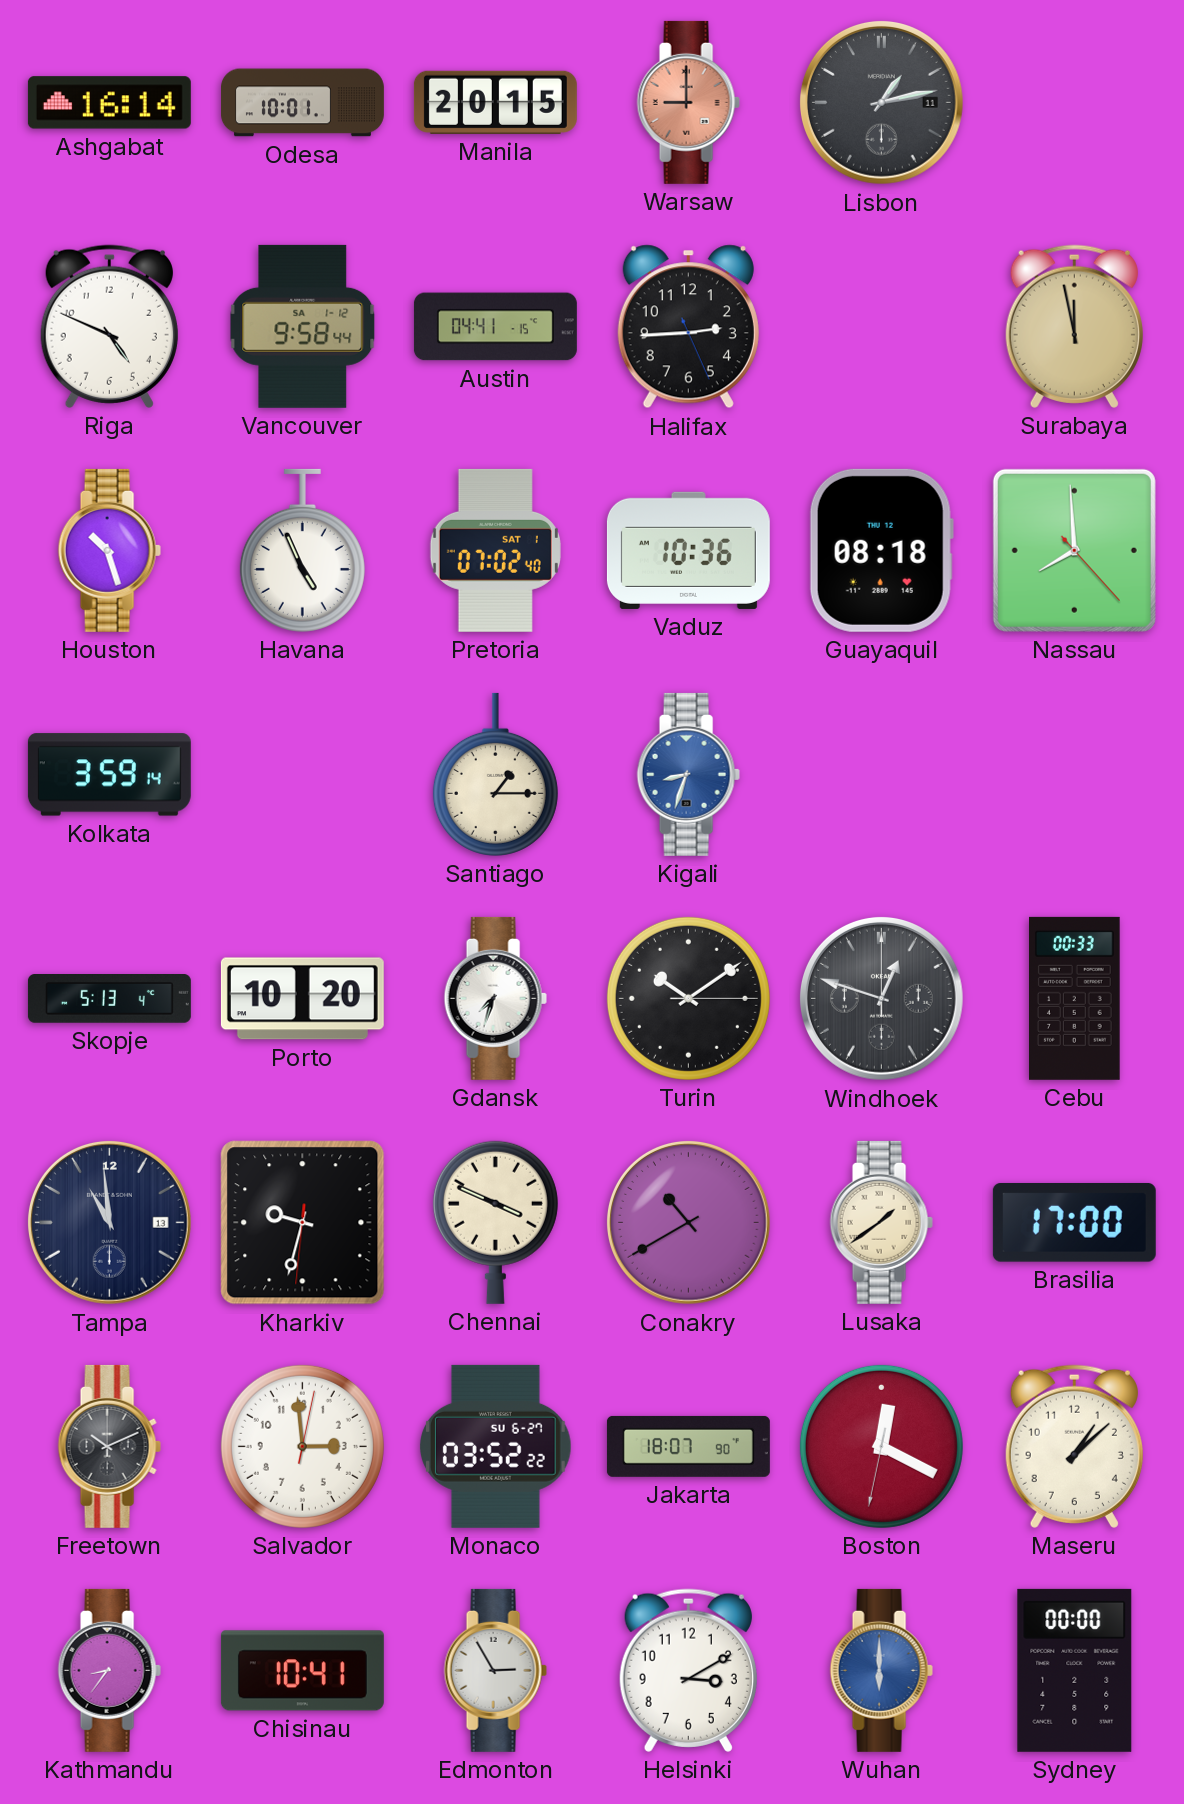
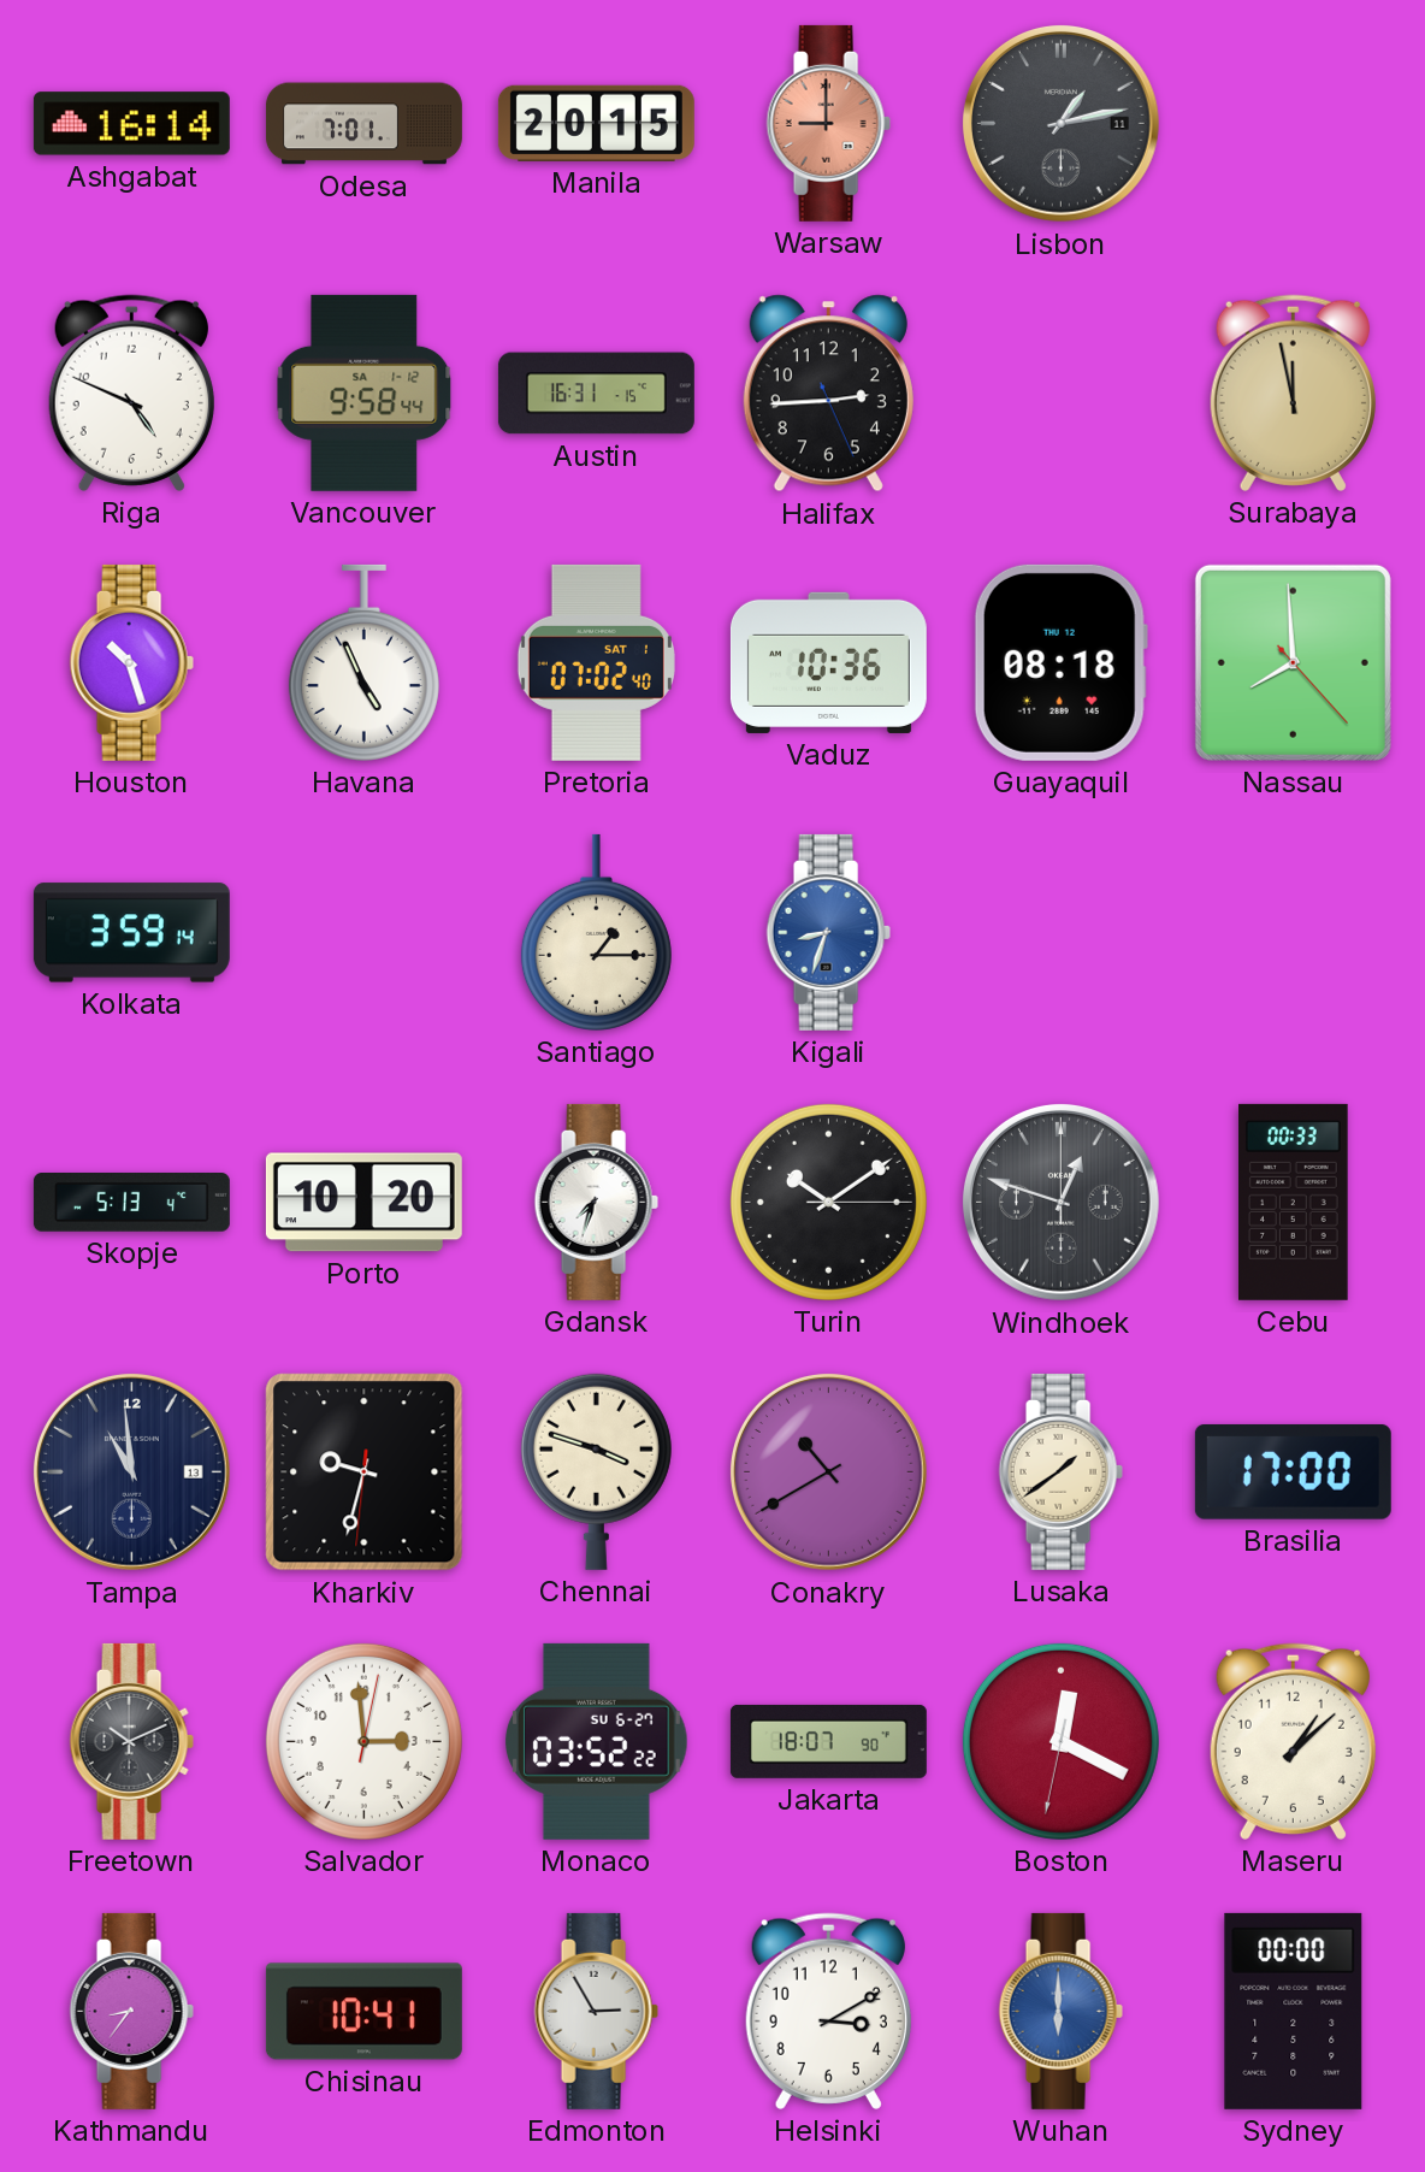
Odesa: 10:01 -> 7:01 (363, 124)
Austin: 04:41 -> 16:31 (596, 394)
Chennai: 3:49 -> 3:48 (596, 1471)
